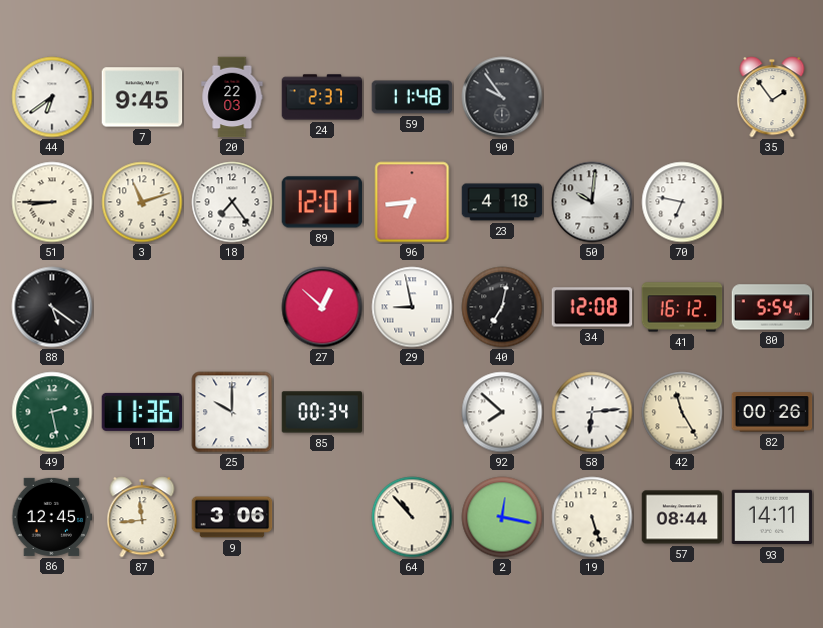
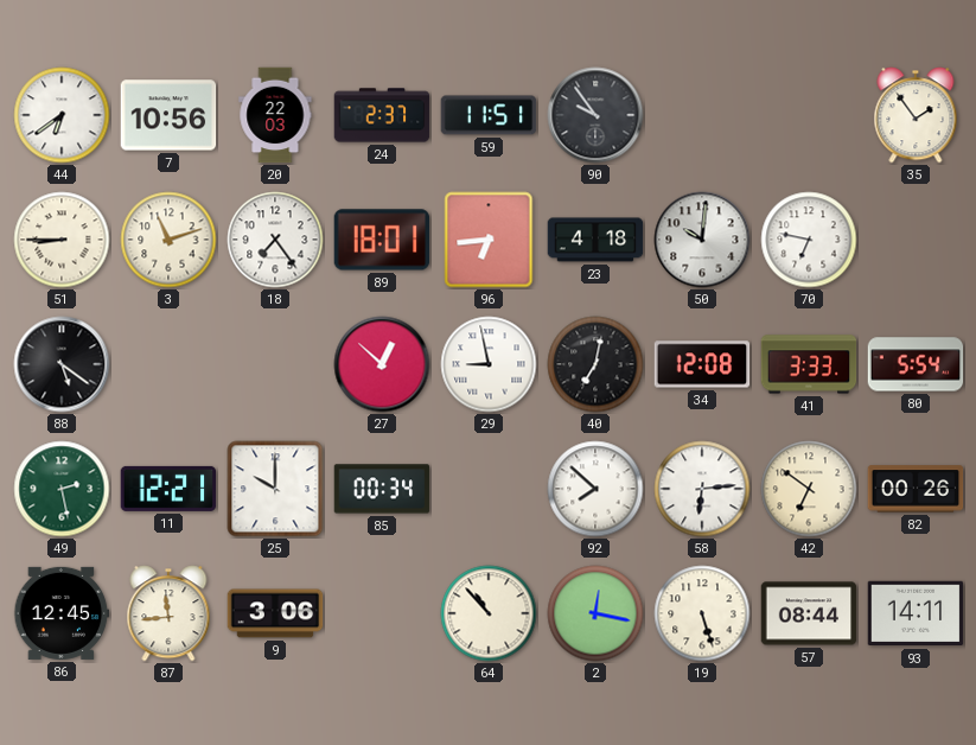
7: 9:45 -> 10:56 (168, 115)
59: 11:48 -> 11:51 (489, 115)
89: 12:01 -> 18:01 (382, 240)
41: 16:12 -> 3:33 (809, 364)
11: 11:36 -> 12:21 (168, 489)
42: 11:25 -> 6:51 (809, 489)
